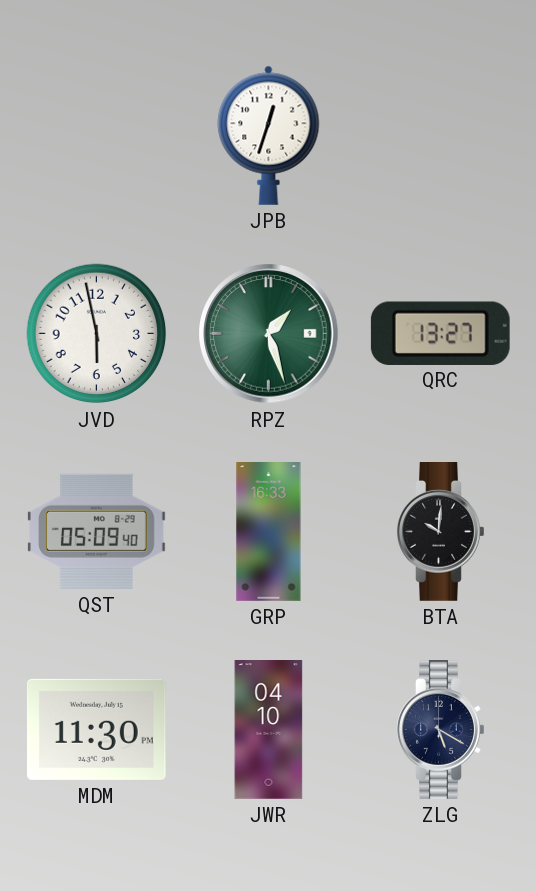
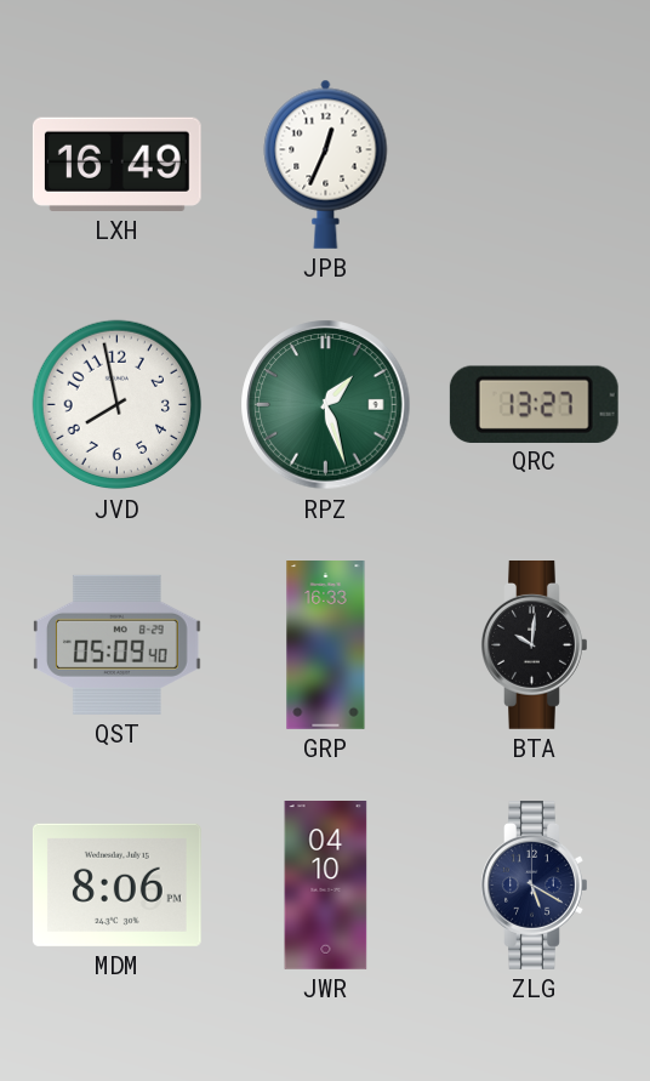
LXH: none -> 16:49 (116, 164)
JPB: 12:33 -> 12:34 (326, 164)
JVD: 5:58 -> 7:58 (118, 405)
MDM: 11:30 -> 8:06 (116, 884)
